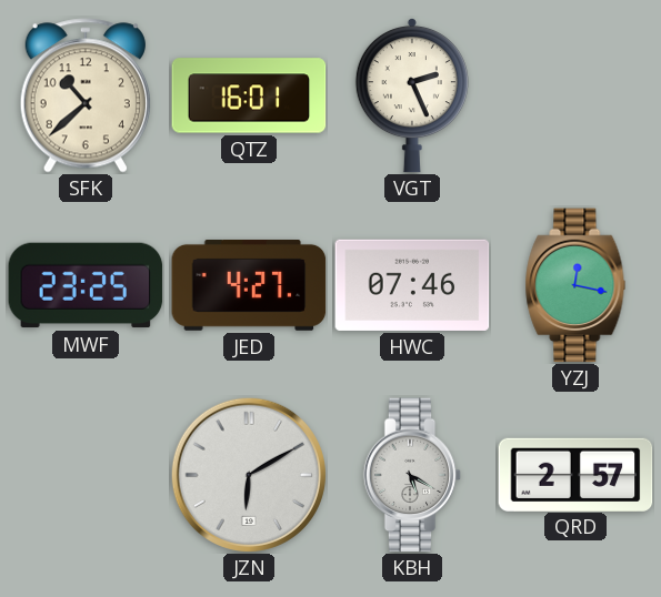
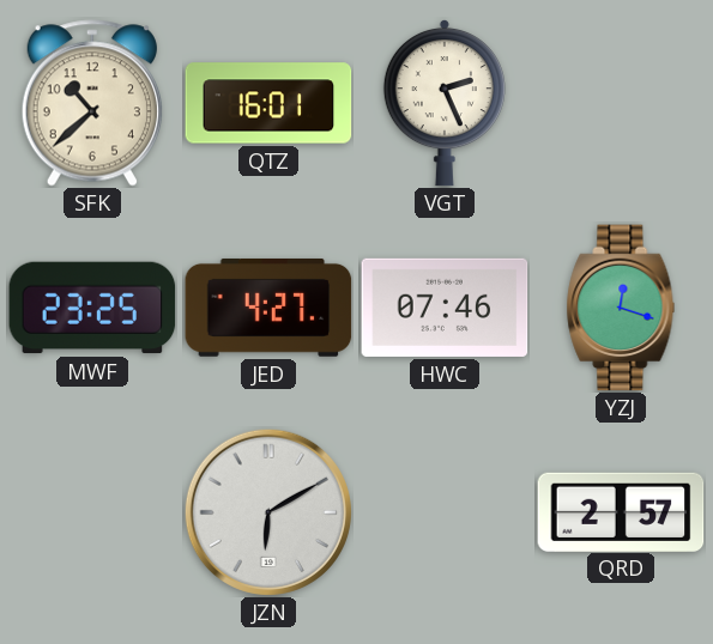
YZJ: 12:17 -> 12:18 (621, 308)
KBH: 5:20 -> none (412, 475)
